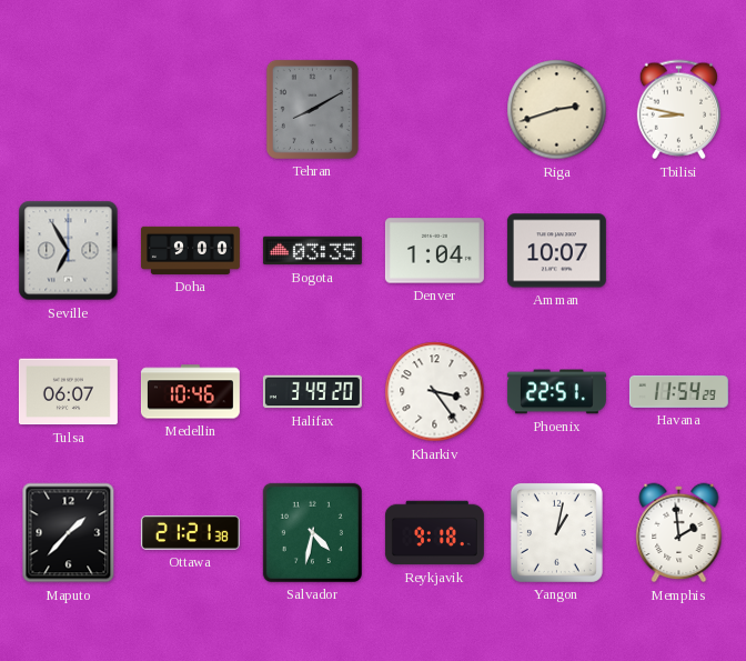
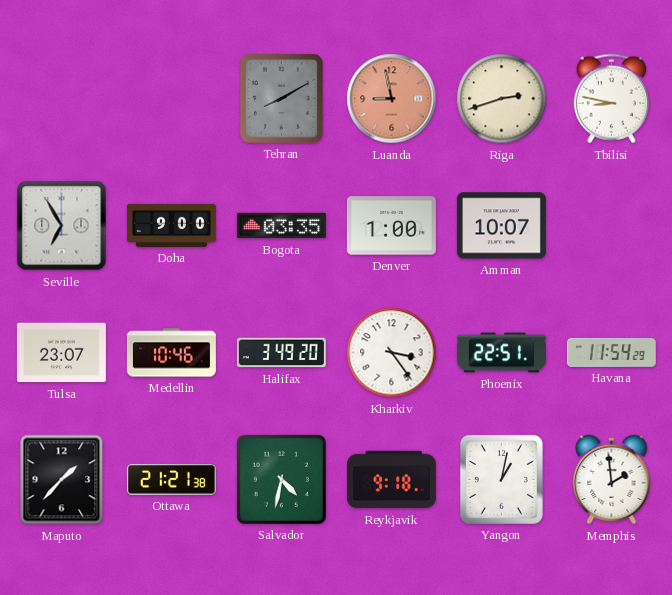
Luanda: none -> 8:58 (392, 99)
Denver: 1:04 -> 1:00 (391, 226)
Tulsa: 06:07 -> 23:07 (61, 353)
